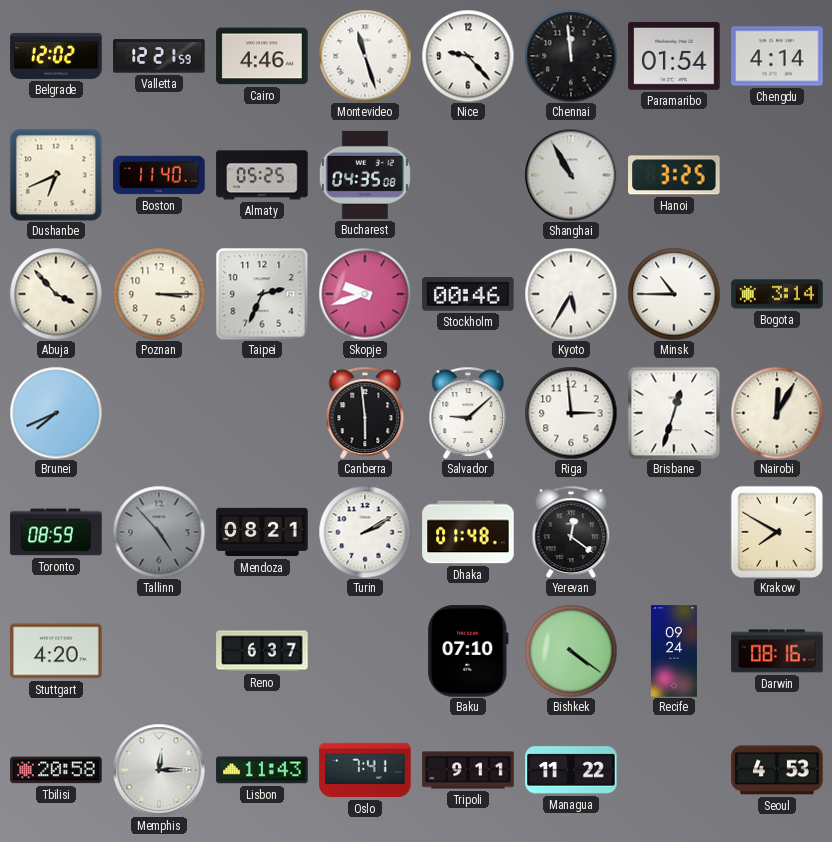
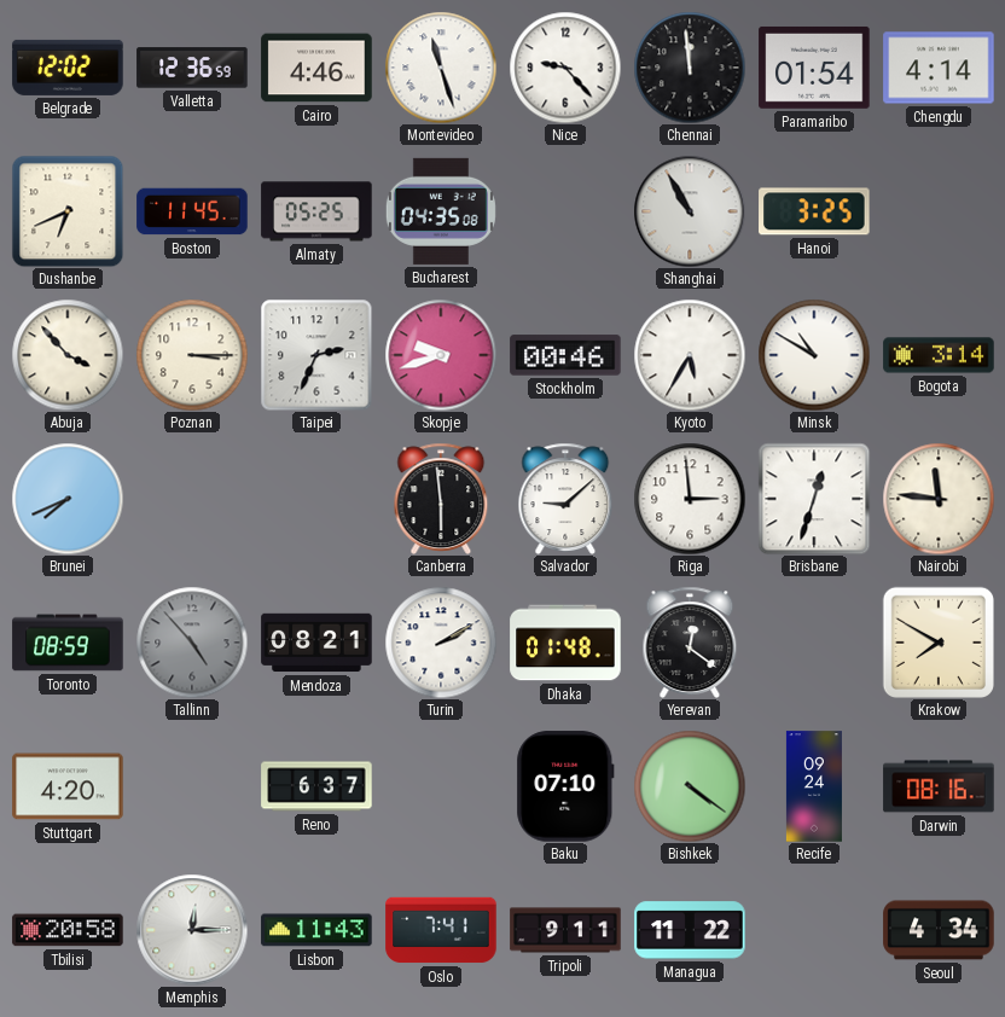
Valletta: 12:21 -> 12:36 (192, 68)
Boston: 11:40 -> 11:45 (192, 211)
Minsk: 10:45 -> 10:50 (814, 355)
Nairobi: 12:05 -> 11:46 (939, 499)
Seoul: 4:53 -> 4:34 (939, 930)
